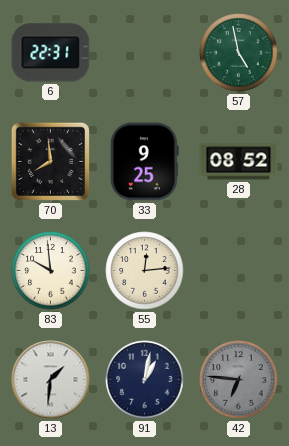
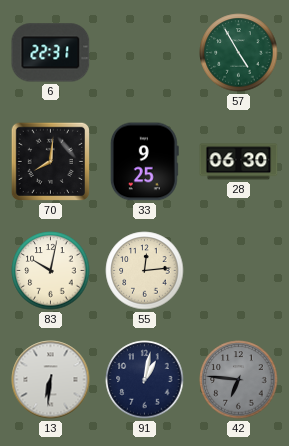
57: 4:58 -> 4:55 (239, 53)
70: 7:59 -> 8:01 (50, 161)
28: 08:52 -> 06:30 (239, 162)
83: 9:59 -> 10:02 (51, 271)
13: 1:31 -> 6:31 (51, 380)
